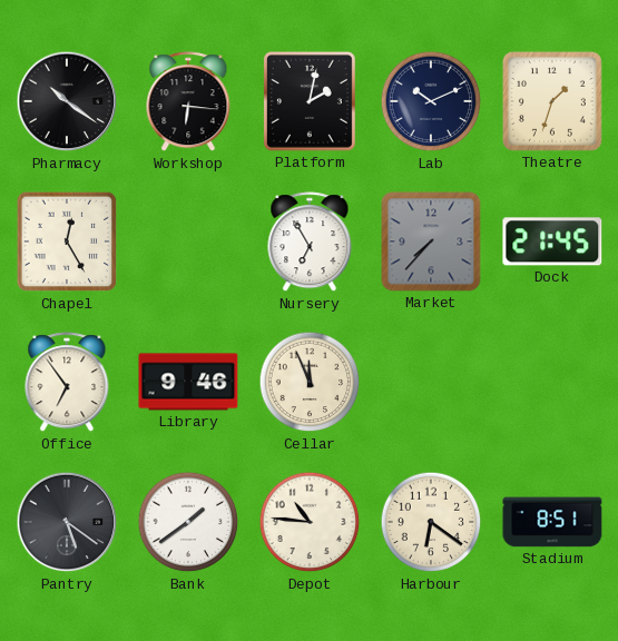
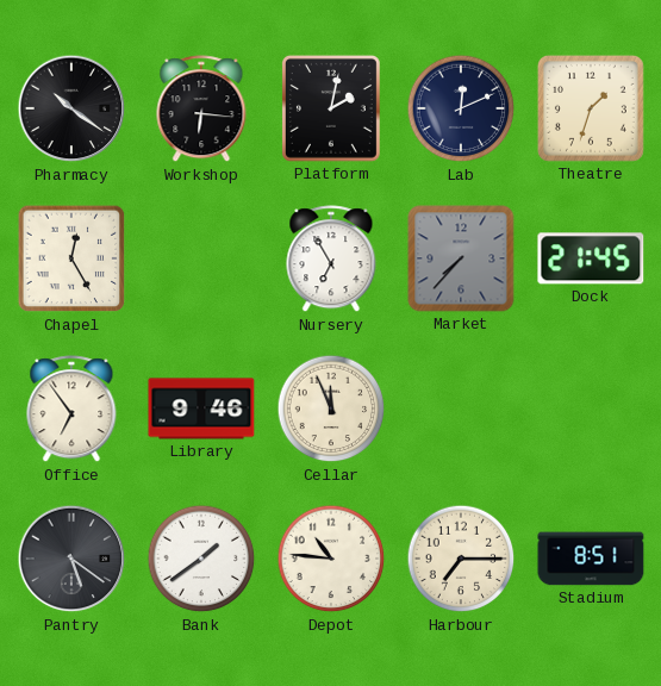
Lab: 10:11 -> 12:11 (461, 108)
Harbour: 6:21 -> 7:15 (461, 559)
